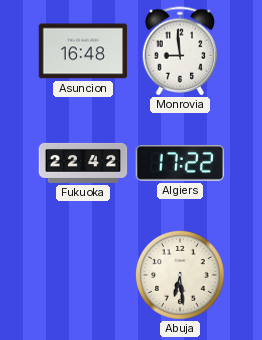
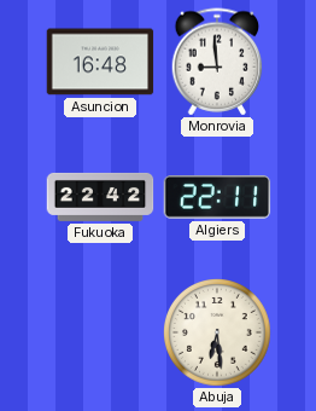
Algiers: 17:22 -> 22:11 (217, 198)
